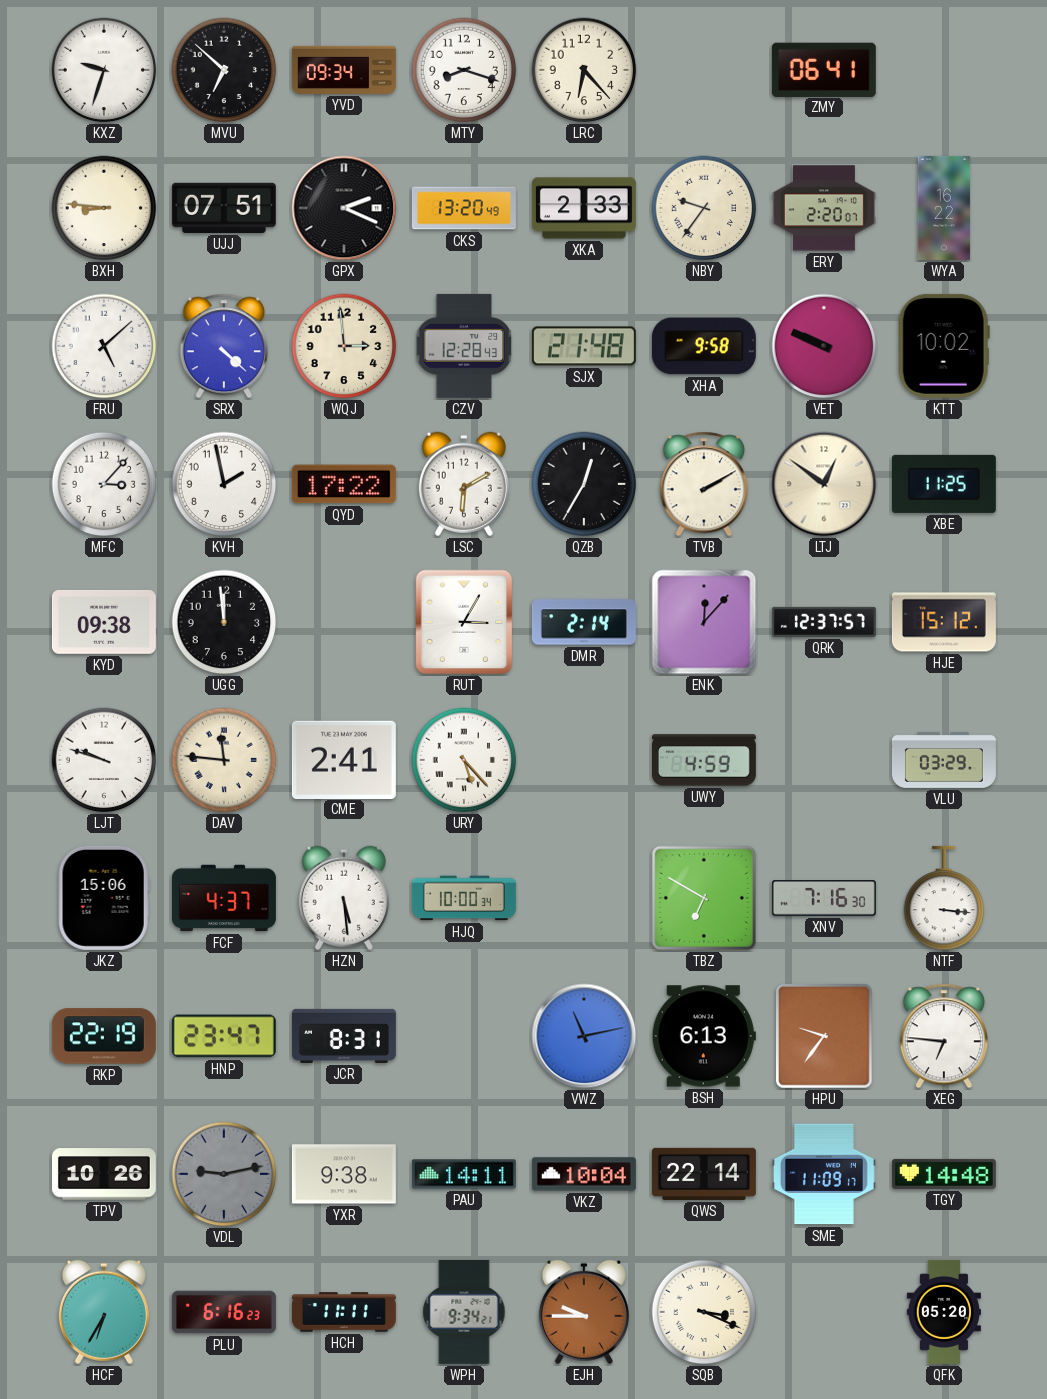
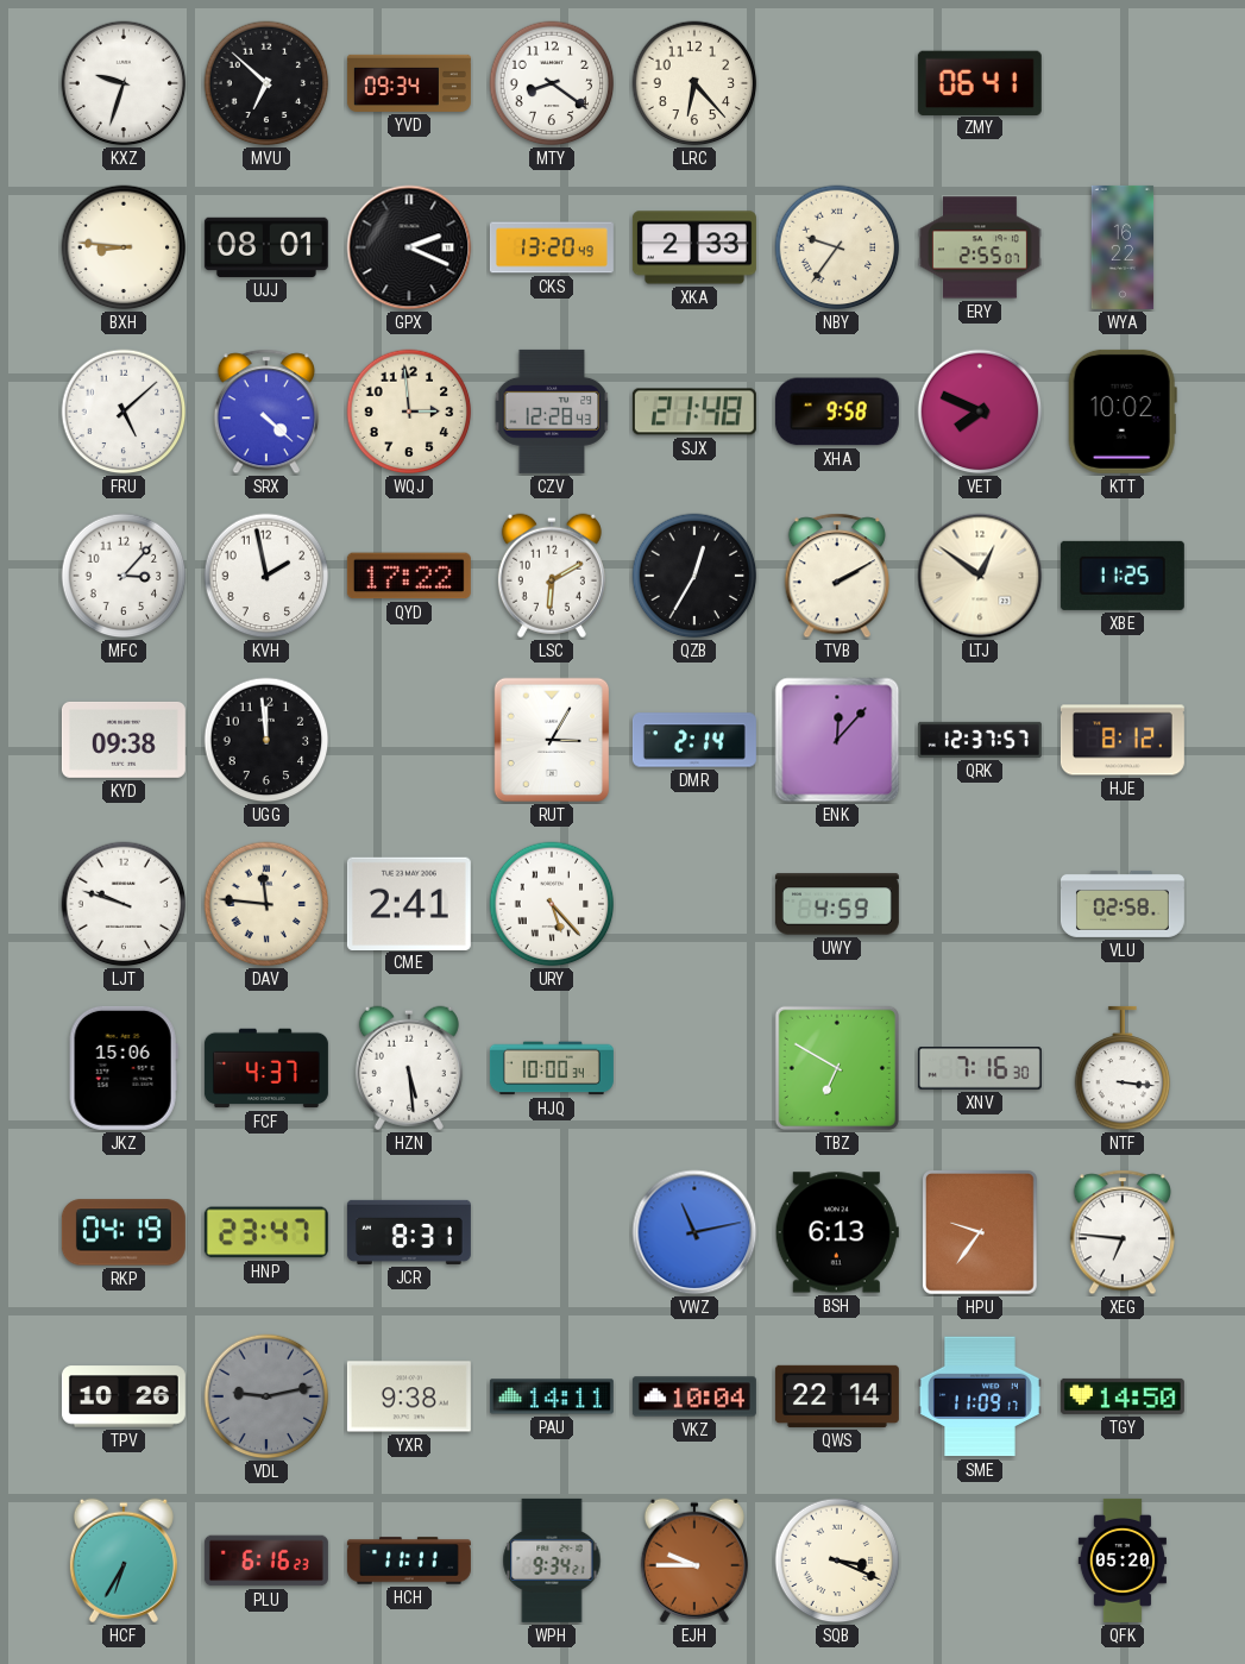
MTY: 8:18 -> 8:21 (552, 83)
UJJ: 07:51 -> 08:01 (266, 247)
ERY: 2:20 -> 2:55 (980, 247)
VET: 9:49 -> 7:49 (980, 412)
HJE: 15:12 -> 8:12 (1123, 740)
VLU: 03:29 -> 02:58 (1123, 904)
RKP: 22:19 -> 04:19 (124, 1232)
TGY: 14:48 -> 14:50 (1123, 1396)
